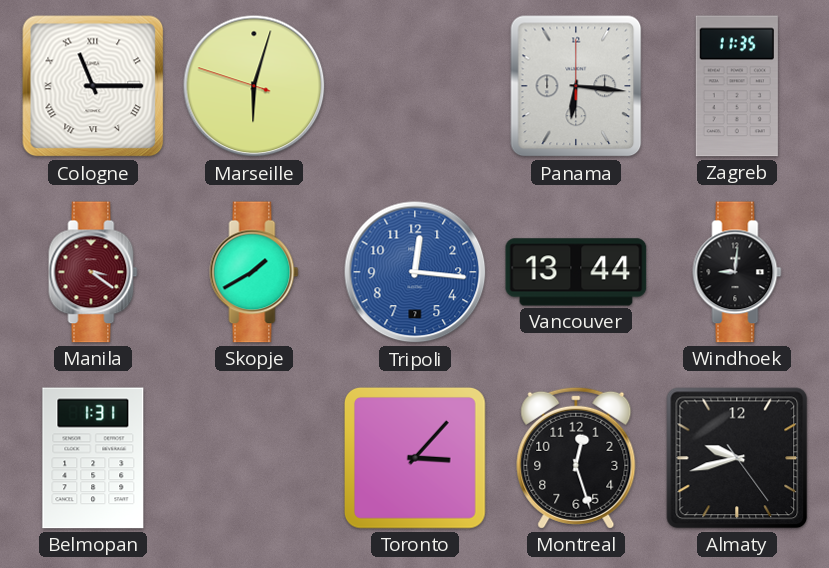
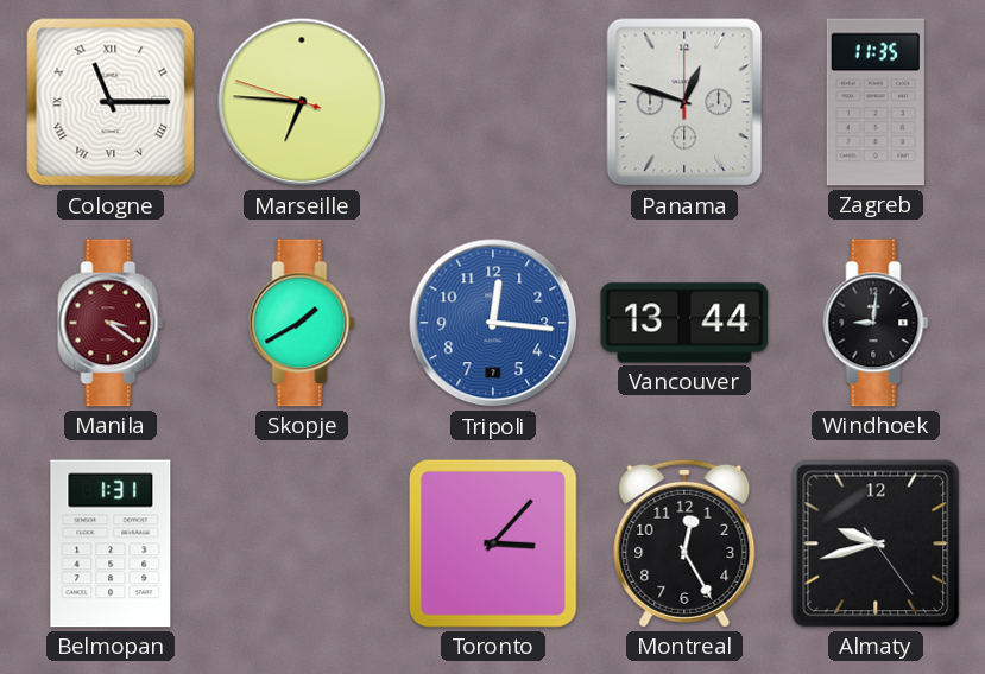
Marseille: 6:02 -> 6:45 (302, 102)
Panama: 6:16 -> 12:48 (684, 102)
Montreal: 12:27 -> 12:25 (684, 543)
